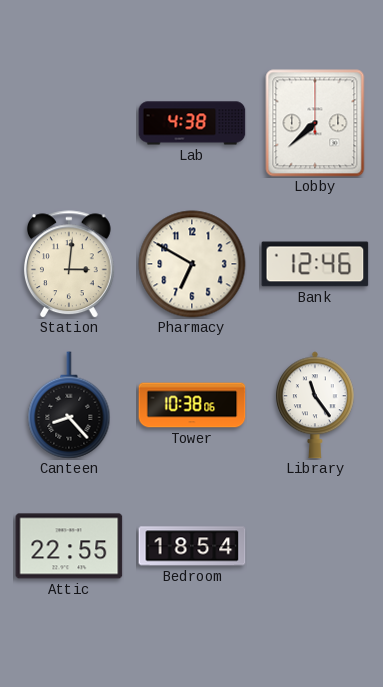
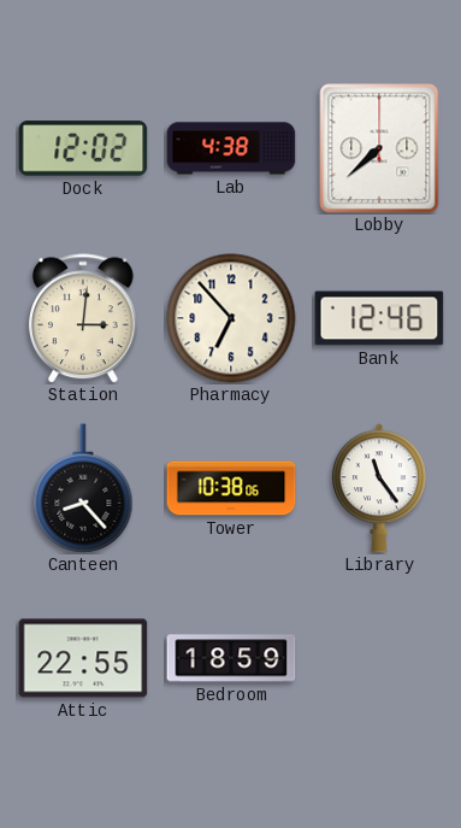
Dock: none -> 12:02 (83, 148)
Pharmacy: 6:50 -> 6:53 (231, 318)
Bedroom: 18:54 -> 18:59 (231, 658)
